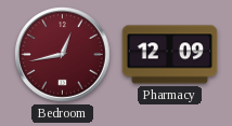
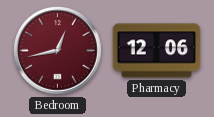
Pharmacy: 12:09 -> 12:06 (157, 51)
